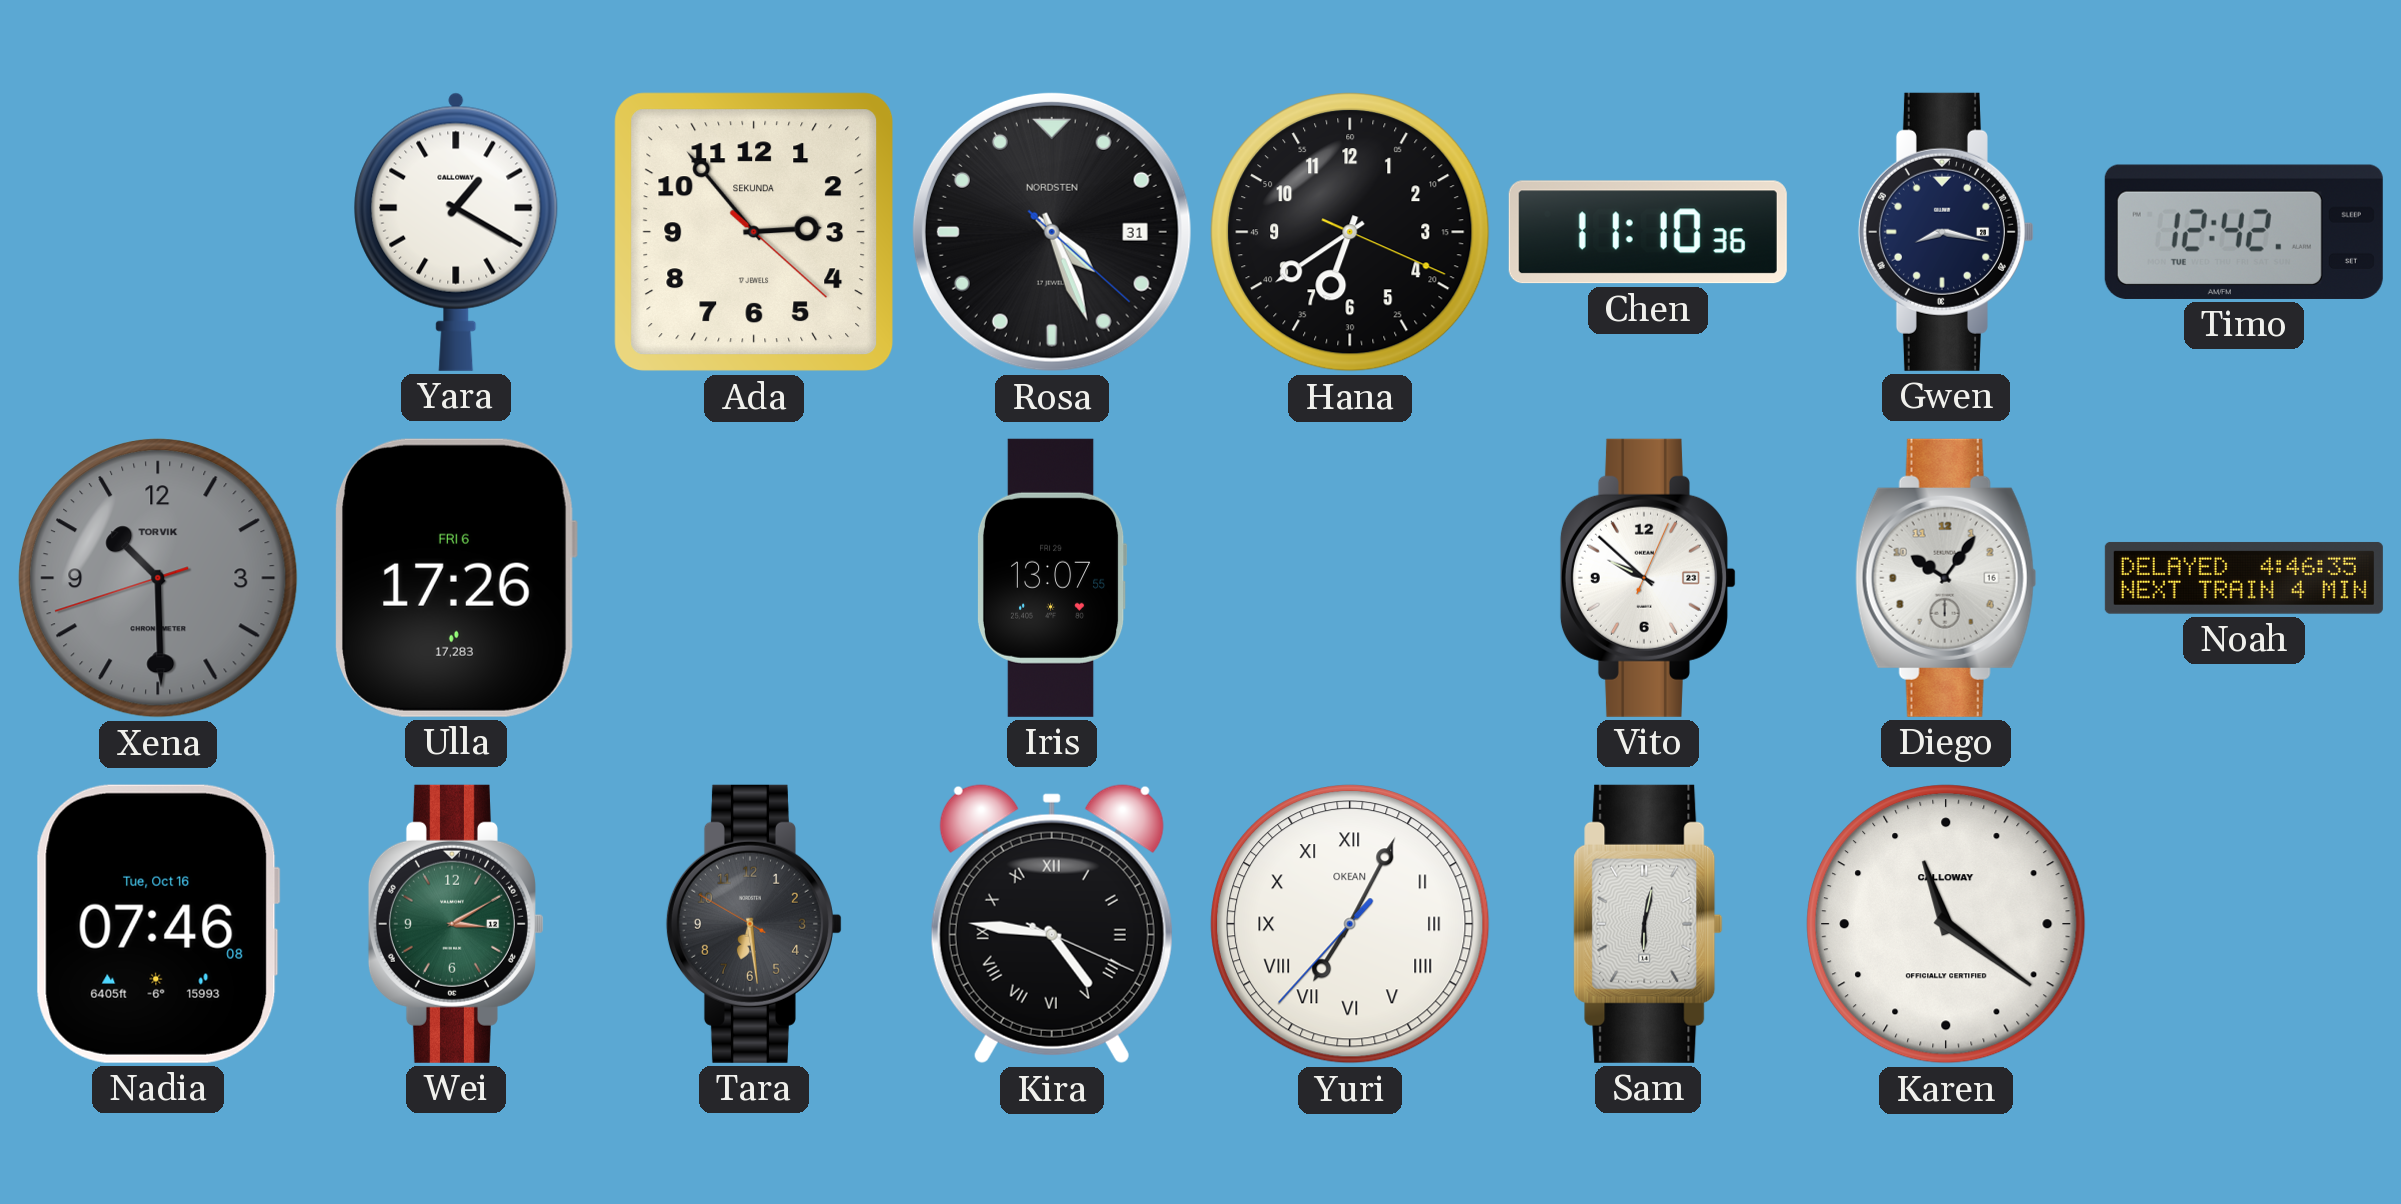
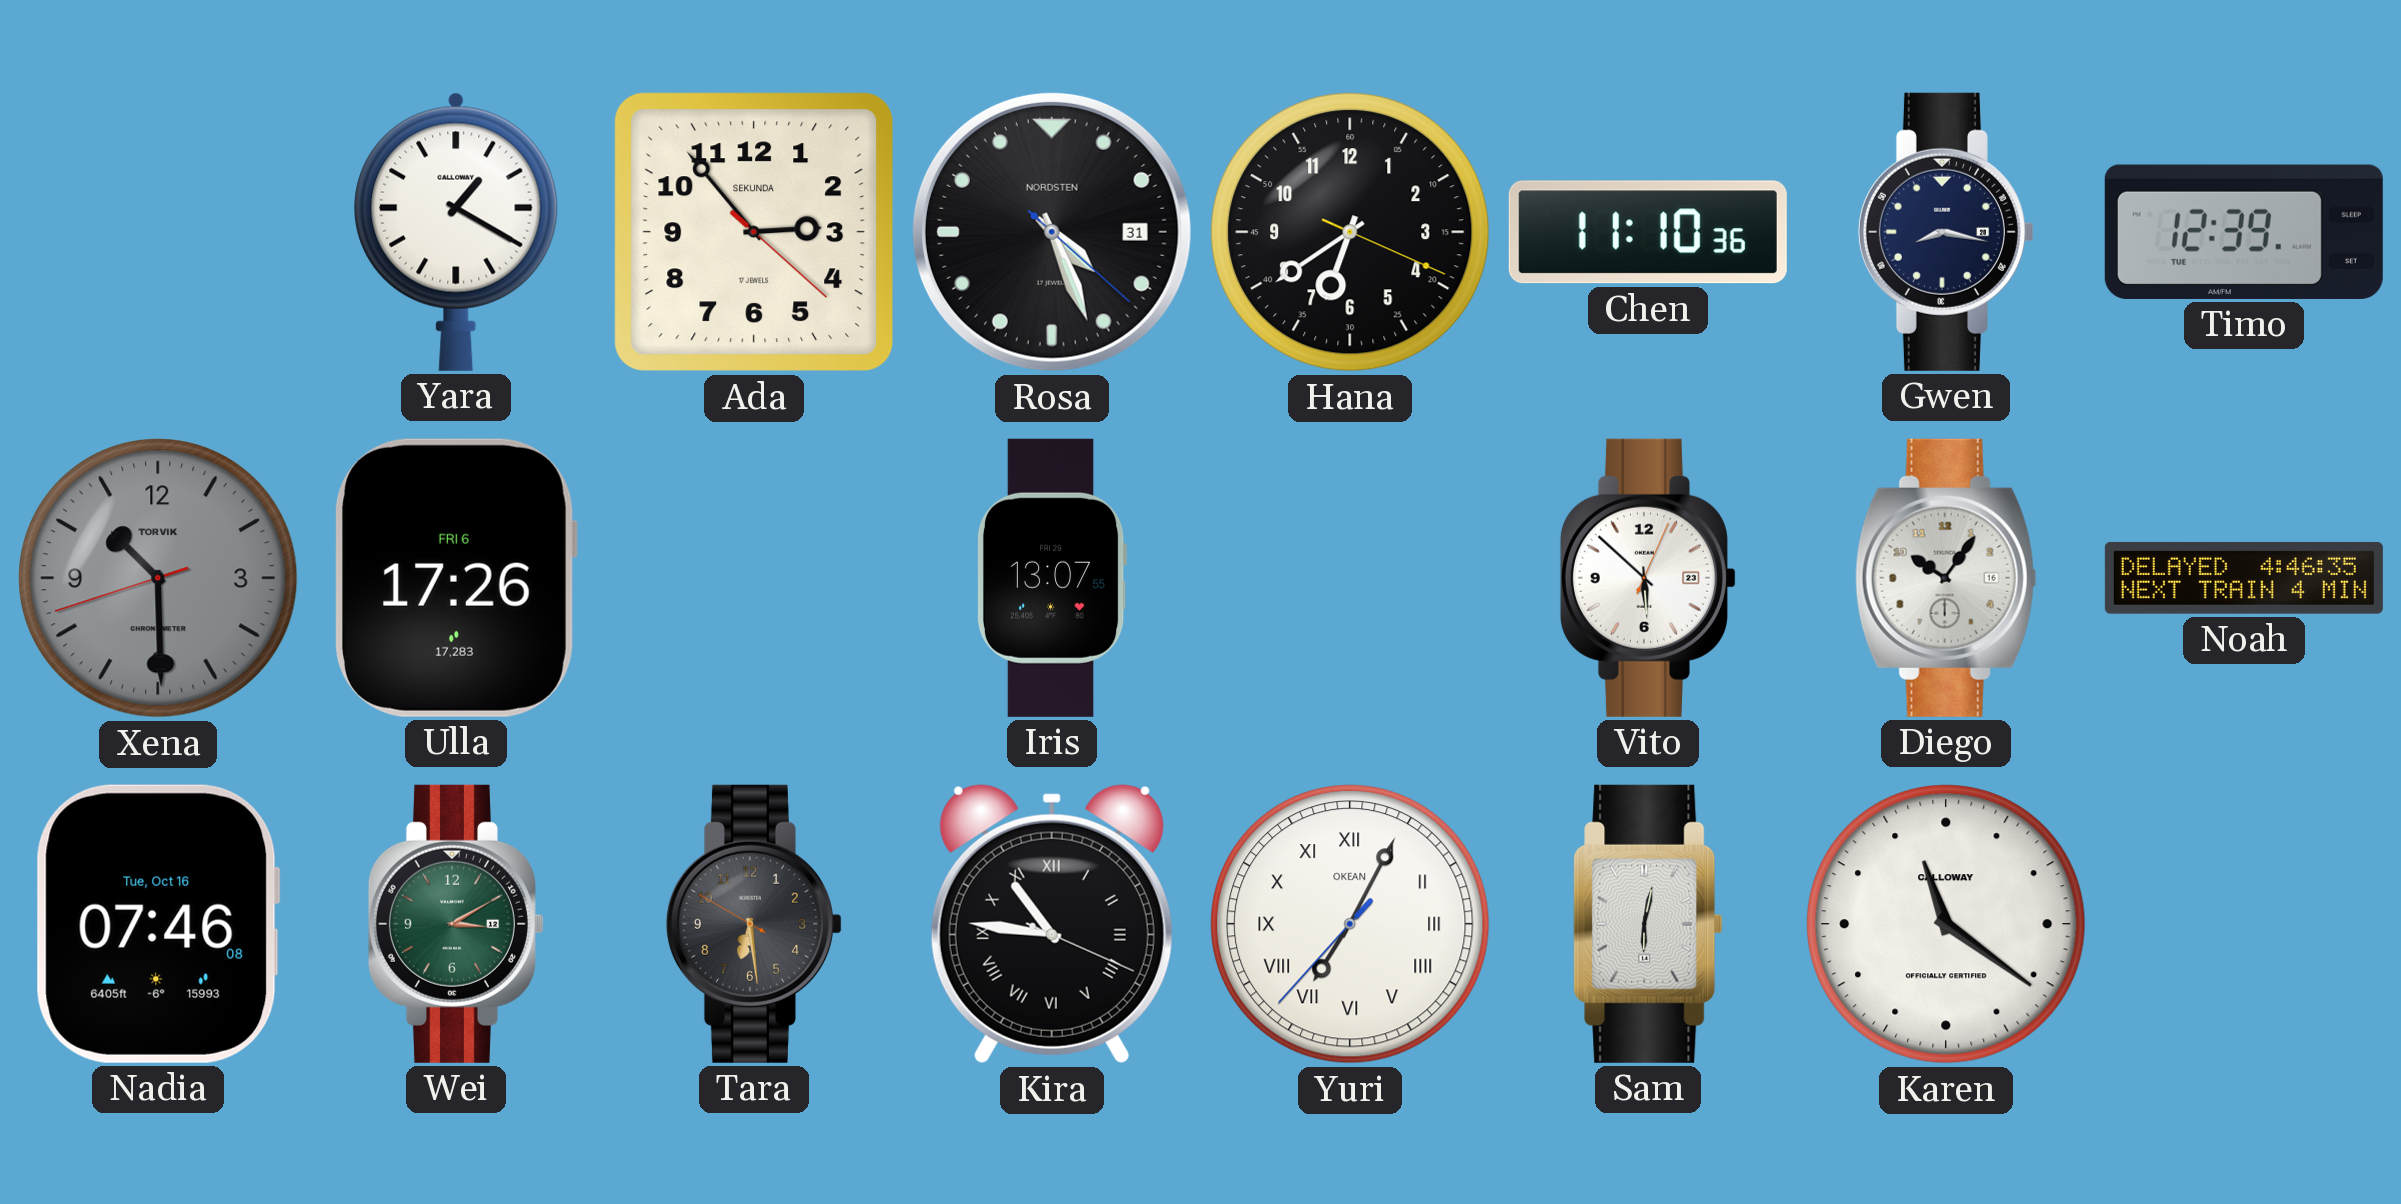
Timo: 12:42 -> 12:39 (2244, 232)
Vito: 9:52 -> 5:52 (1648, 578)
Kira: 4:46 -> 10:46 (1052, 924)
